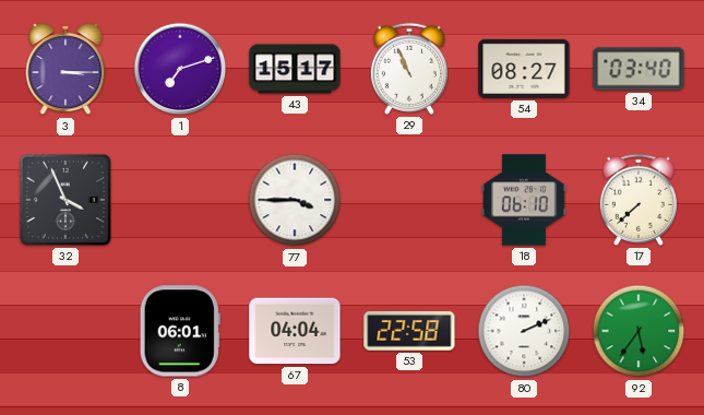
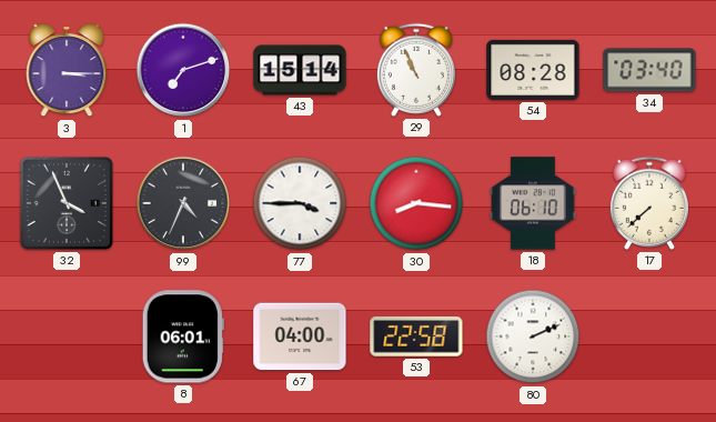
43: 15:17 -> 15:14 (300, 70)
54: 08:27 -> 08:28 (533, 70)
99: none -> 4:34 (183, 203)
30: none -> 8:16 (416, 203)
67: 04:04 -> 04:00 (300, 336)
92: 5:36 -> none (639, 331)
